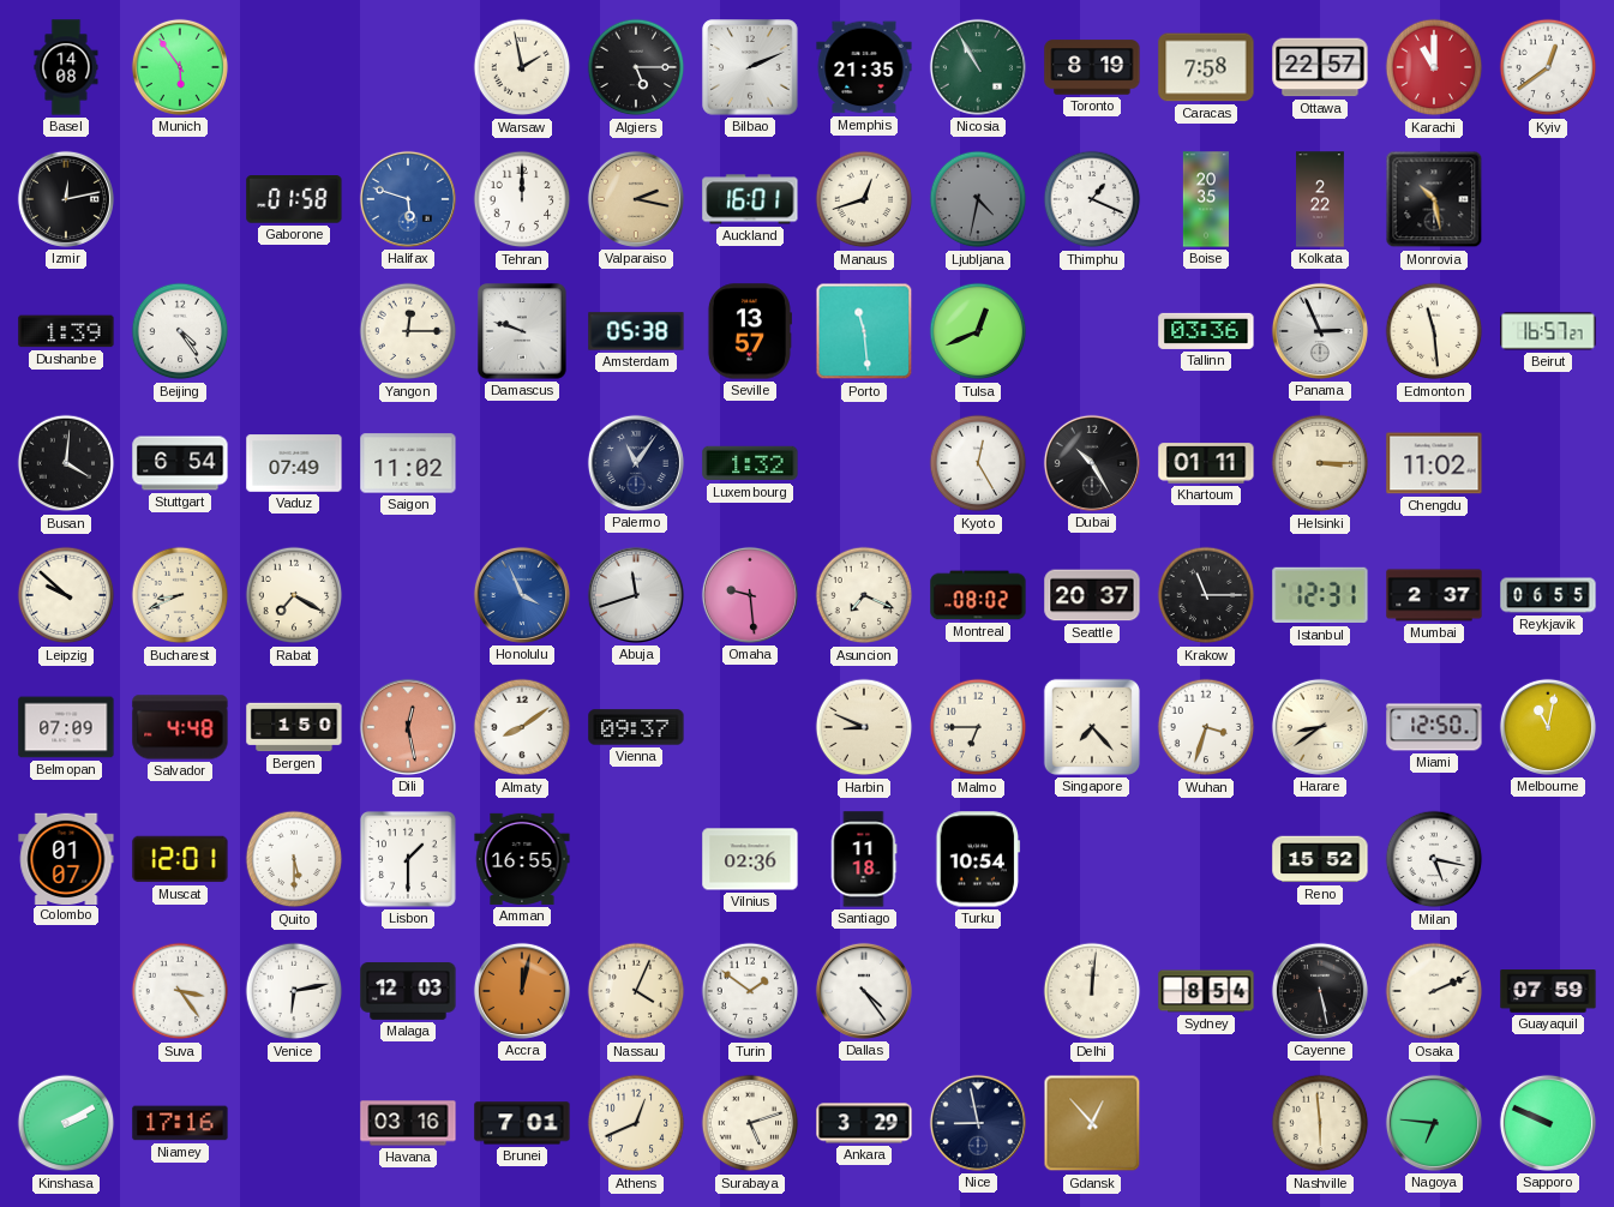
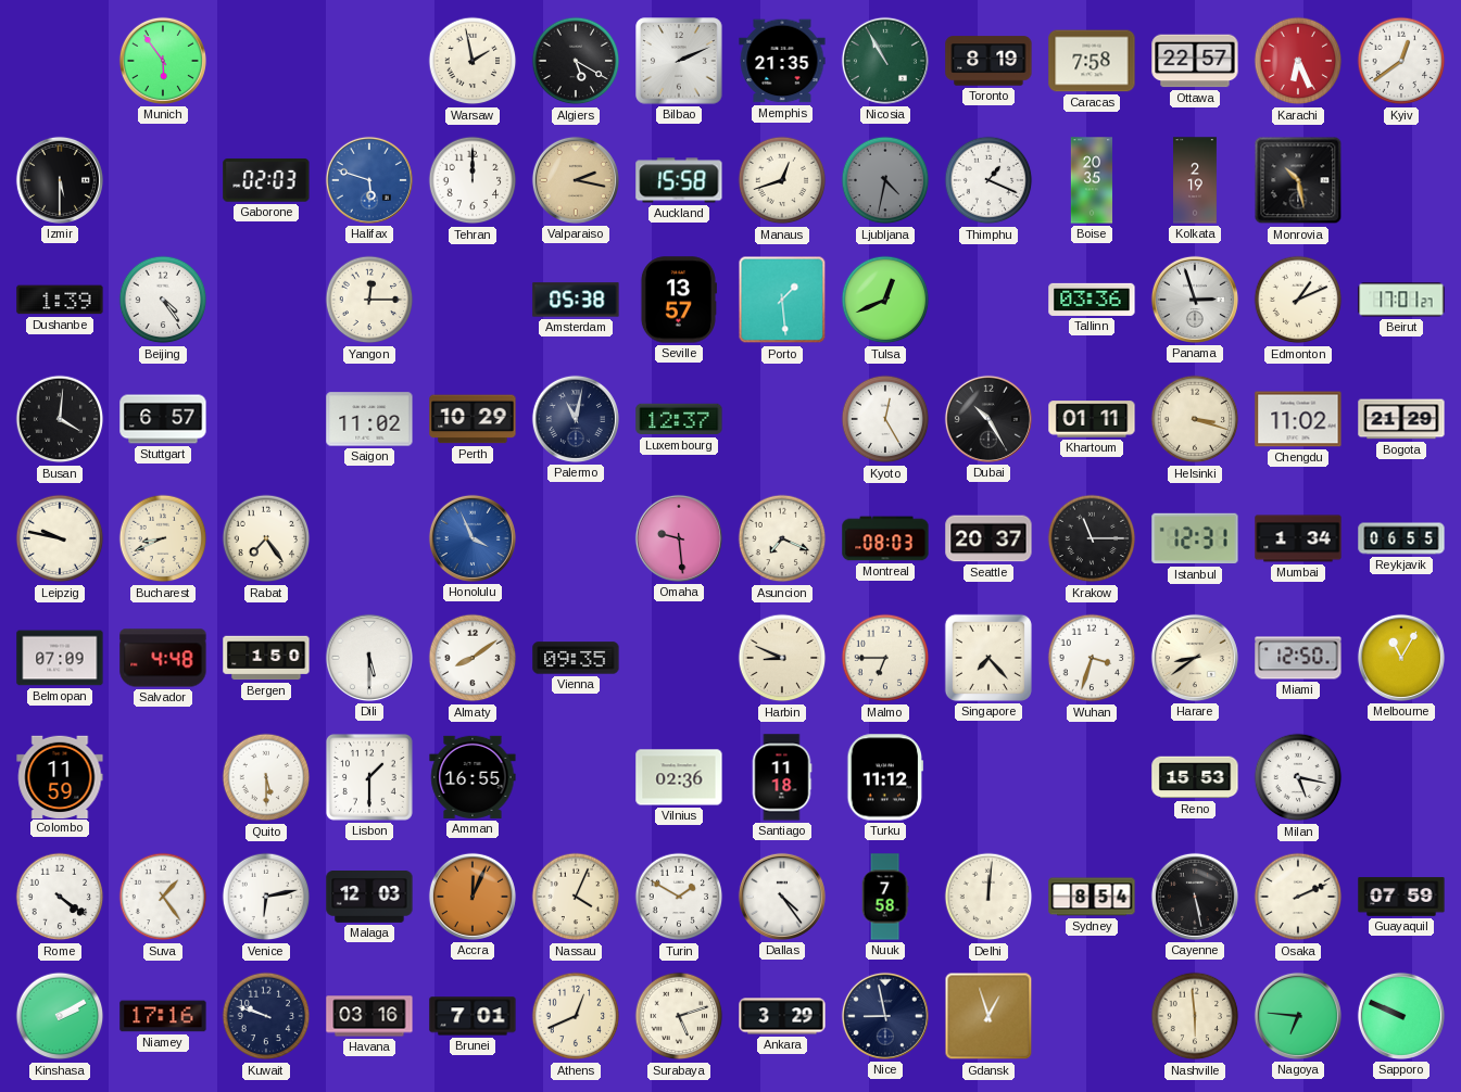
Basel: 14:08 -> none (66, 67)
Algiers: 5:15 -> 5:20 (576, 61)
Karachi: 11:00 -> 6:26 (1298, 61)
Izmir: 12:13 -> 5:30 (60, 180)
Gaborone: 01:58 -> 02:03 (266, 180)
Auckland: 16:01 -> 15:58 (679, 180)
Kolkata: 2:22 -> 2:19 (1196, 180)
Damascus: 9:48 -> none (522, 331)
Porto: 11:29 -> 1:29 (782, 300)
Panama: 2:56 -> 2:57 (1195, 300)
Edmonton: 11:29 -> 1:11 (1298, 300)
Beirut: 16:57 -> 17:01 (1401, 300)
Stuttgart: 6:54 -> 6:57 (163, 419)
Vaduz: 07:49 -> none (294, 463)
Perth: none -> 10:29 (473, 419)
Palermo: 11:06 -> 11:02 (576, 419)
Luxembourg: 1:32 -> 12:37 (679, 419)
Helsinki: 3:15 -> 3:18 (1195, 419)
Bogota: none -> 21:29 (1401, 419)
Leipzig: 9:52 -> 9:47 (60, 538)
Rabat: 7:20 -> 7:24 (266, 538)
Abuja: 11:42 -> none (636, 595)
Montreal: 08:02 -> 08:03 (885, 538)
Mumbai: 2:37 -> 1:34 (1298, 538)
Dili: 12:28 -> 5:30 (369, 658)
Dili dial: salmon -> white (369, 658)
Vienna: 09:37 -> 09:35 (576, 658)
Melbourne: 11:02 -> 11:05 (1401, 658)
Colombo: 01:07 -> 11:59 (60, 776)
Muscat: 12:01 -> none (180, 859)
Turku: 10:54 -> 11:12 (885, 777)
Reno: 15:52 -> 15:53 (1195, 777)
Rome: none -> 4:21 (60, 897)
Suva: 3:24 -> 1:24 (163, 897)
Accra: 12:02 -> 12:04 (473, 897)
Turin: 1:51 -> 1:50 (679, 897)
Nuuk: none -> 7:58 (885, 897)
Kuwait: none -> 9:48 (266, 1016)
Gdansk: 12:53 -> 12:57 (988, 1016)
